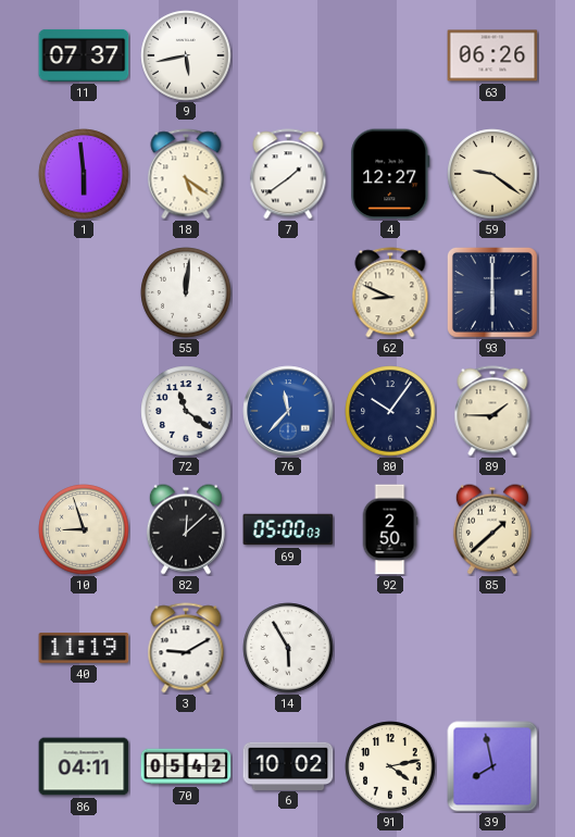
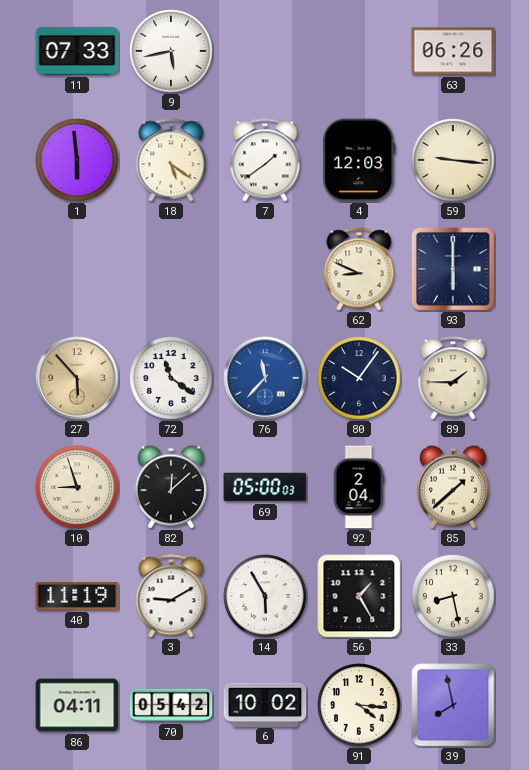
11: 07:37 -> 07:33 (77, 51)
4: 12:27 -> 12:03 (359, 160)
59: 9:21 -> 9:16 (453, 160)
55: 12:01 -> none (186, 292)
27: none -> 5:53 (77, 378)
92: 2:50 -> 2:04 (359, 487)
56: none -> 1:25 (359, 596)
33: none -> 8:28 (453, 596)
91: 4:13 -> 4:16 (359, 705)
